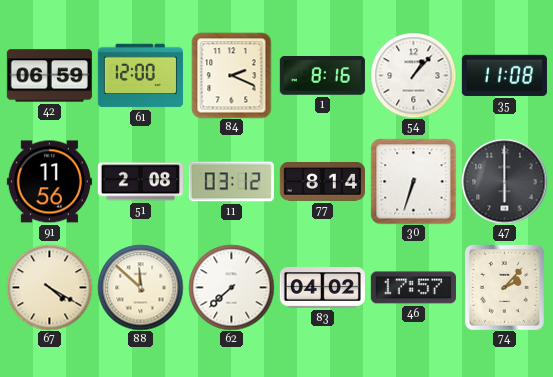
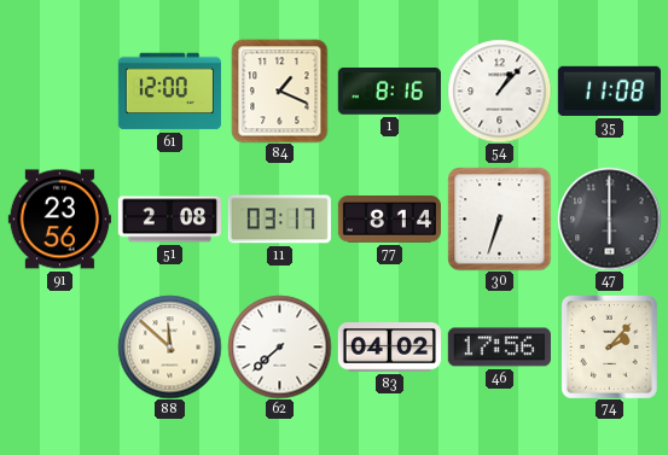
42: 06:59 -> none (49, 76)
84: 2:19 -> 1:19 (280, 91)
91: 11:56 -> 23:56 (59, 220)
11: 03:12 -> 03:17 (279, 220)
67: 4:20 -> none (49, 287)
46: 17:57 -> 17:56 (499, 348)
